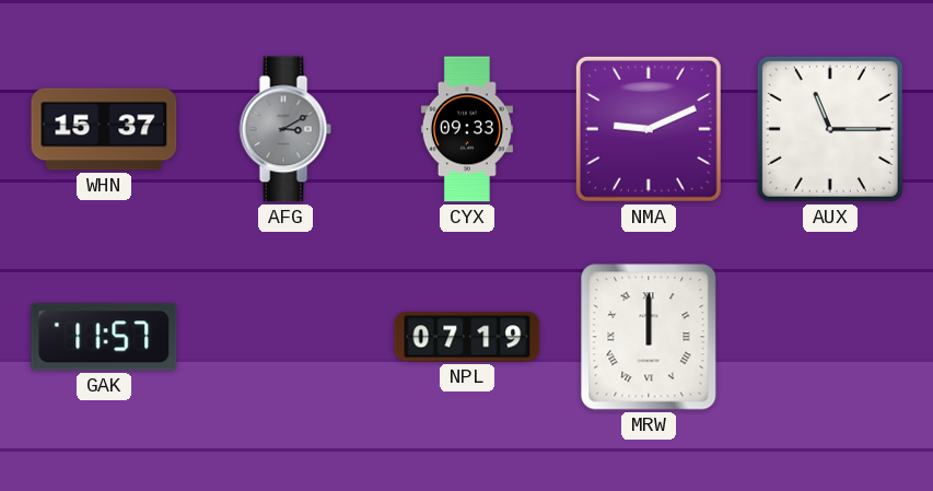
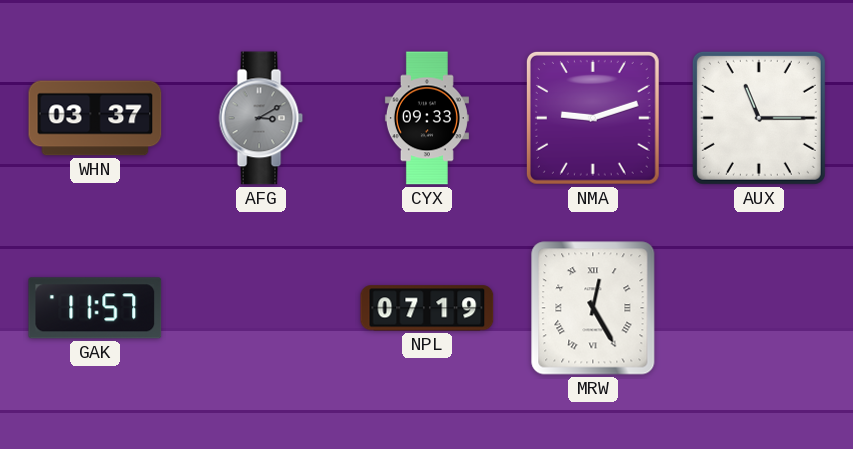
WHN: 15:37 -> 03:37 (95, 118)
NMA: 9:11 -> 9:12 (593, 118)
MRW: 12:00 -> 12:25 (593, 308)
